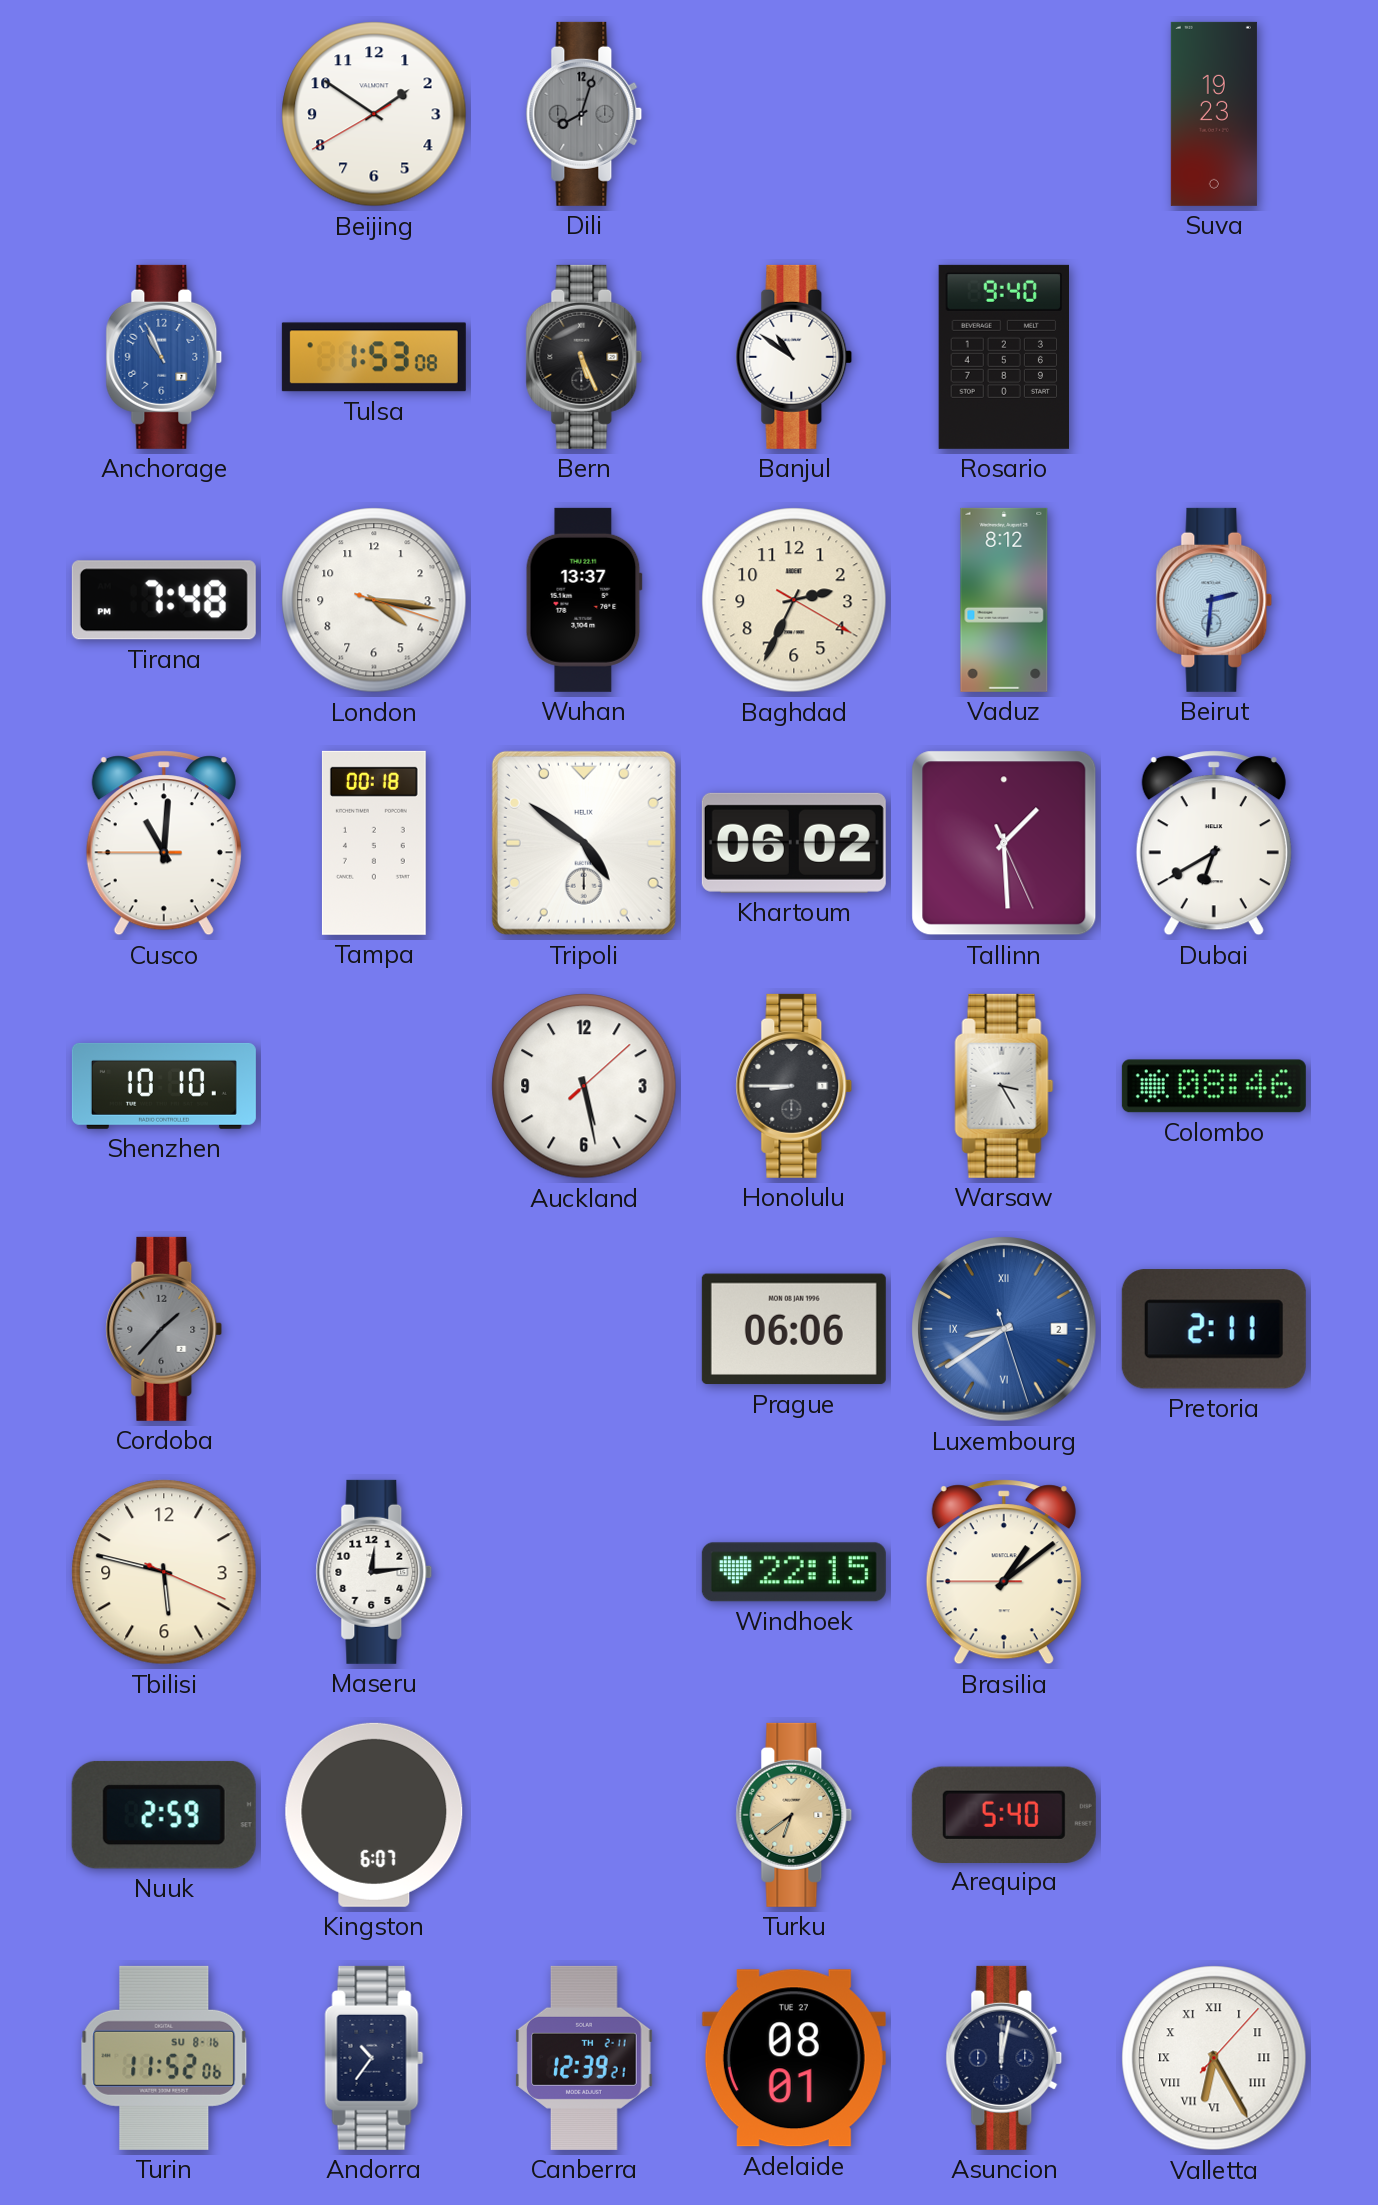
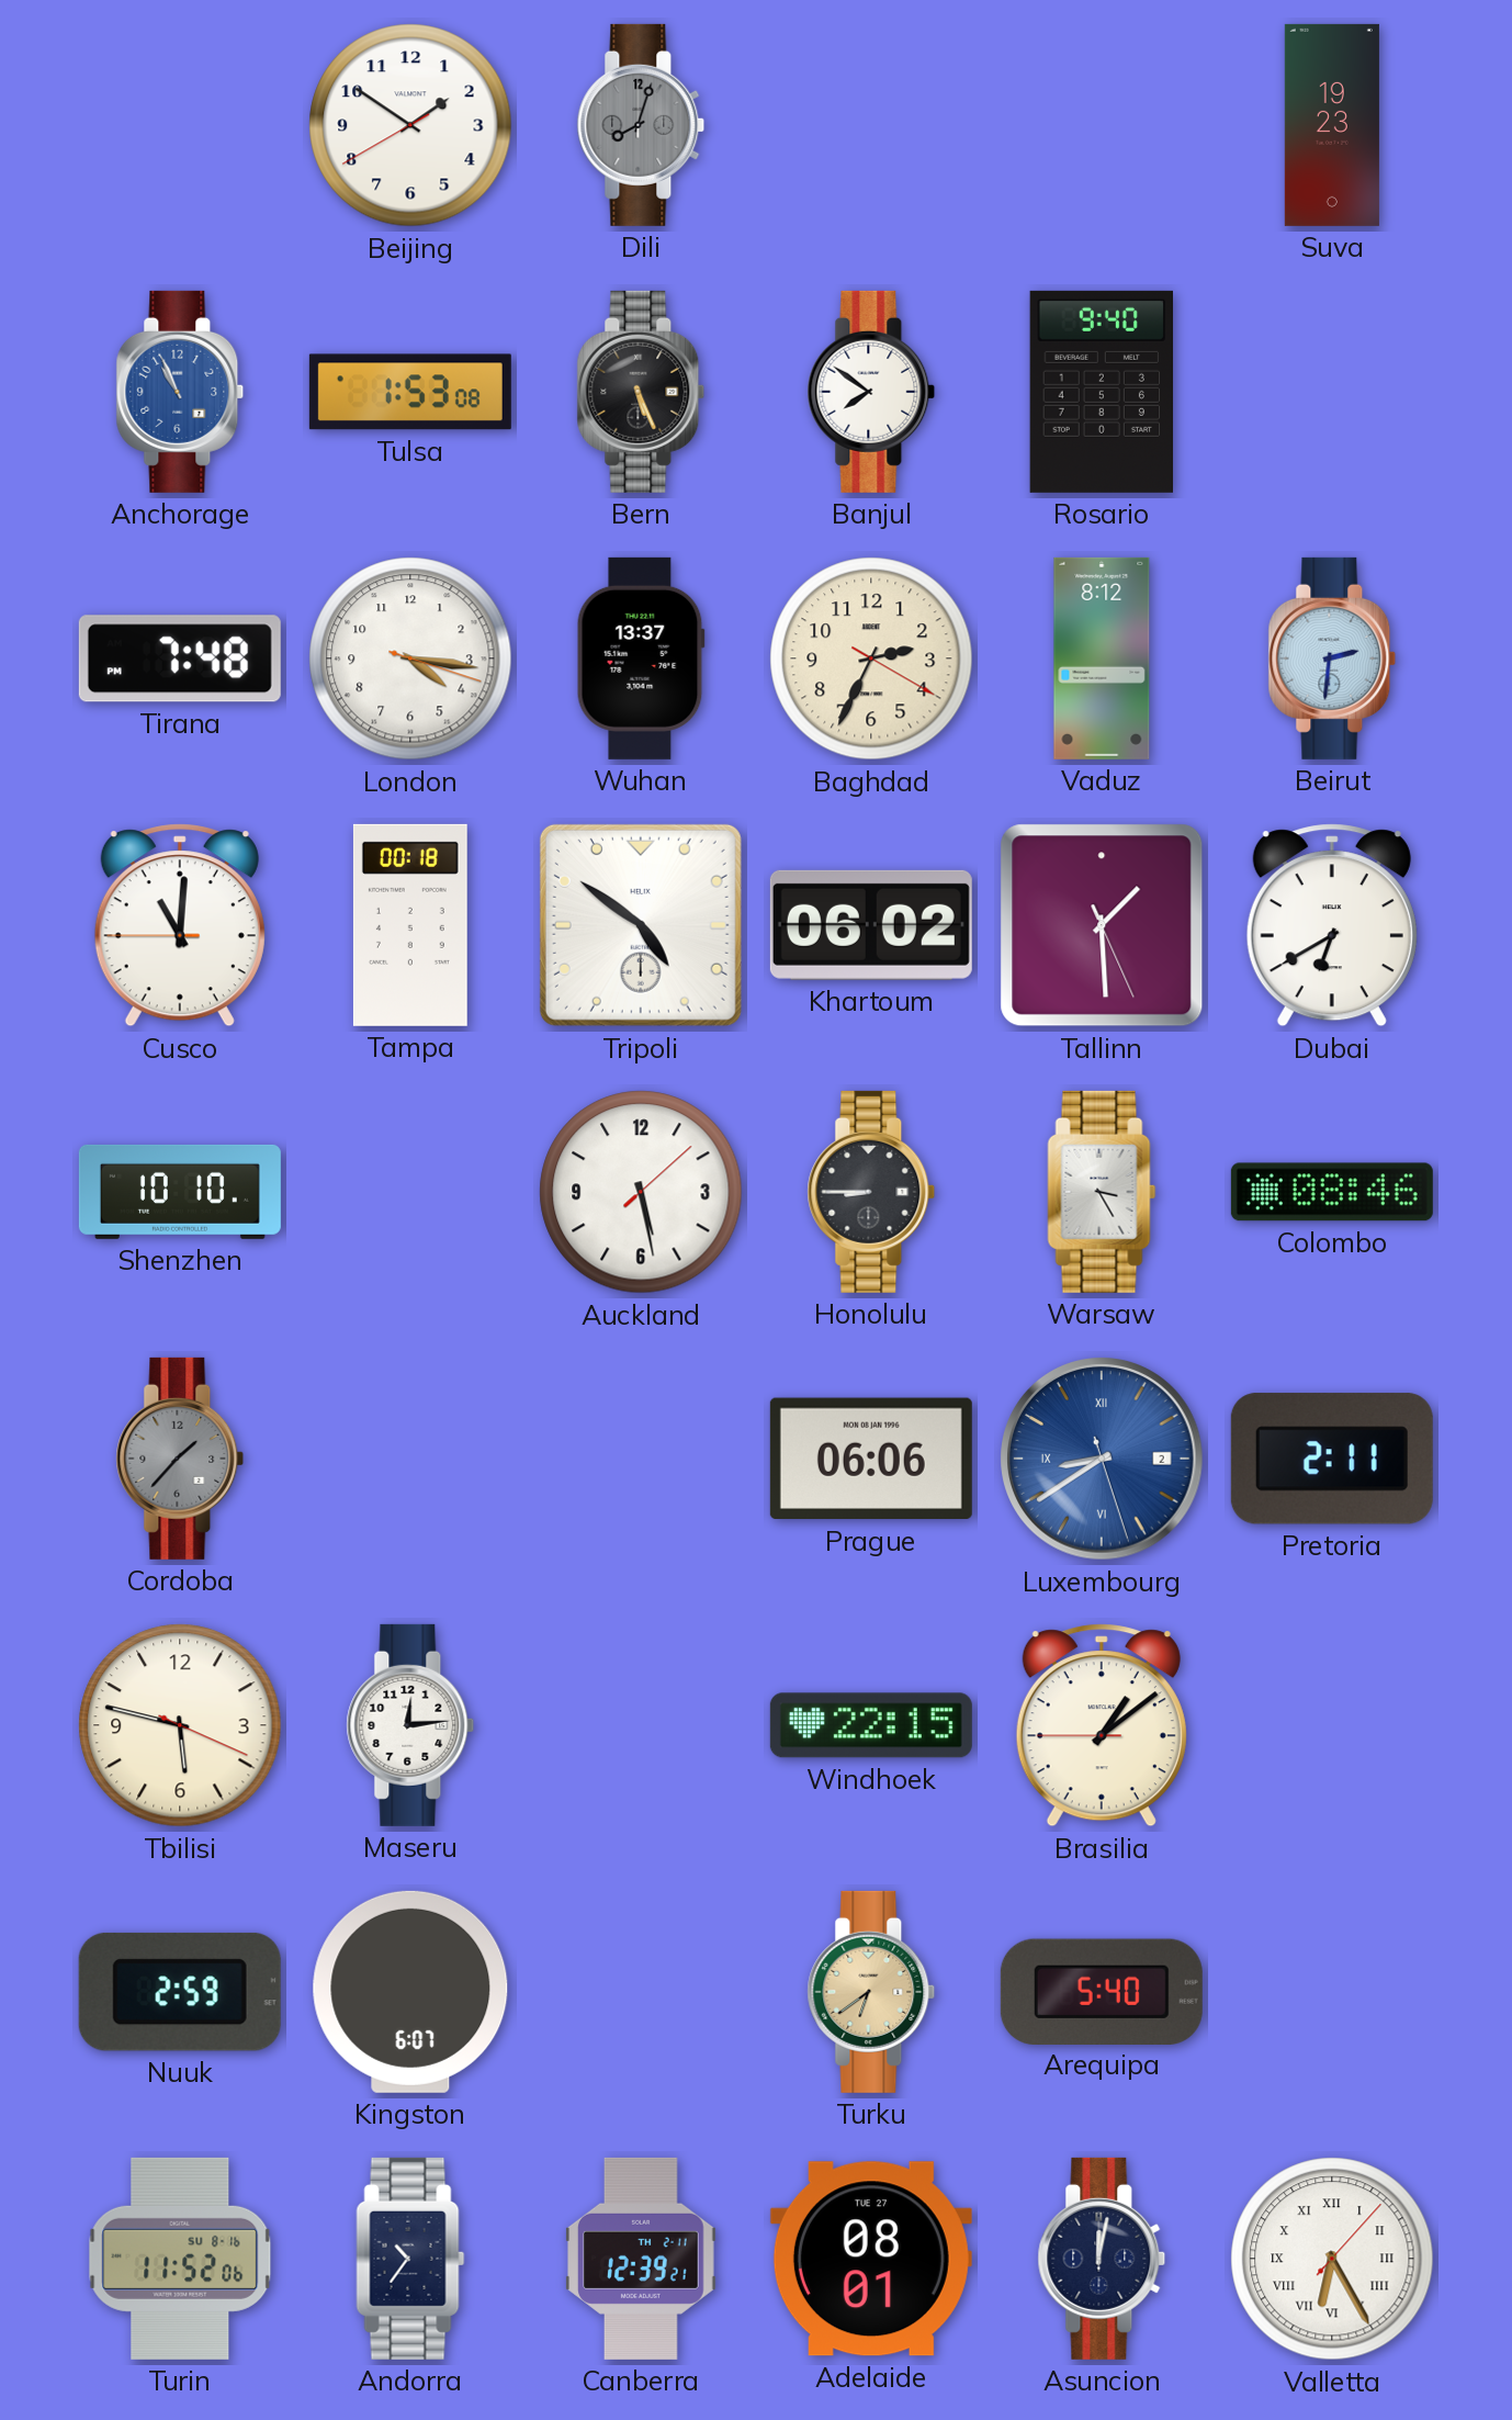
Banjul: 10:51 -> 7:51 (871, 392)
